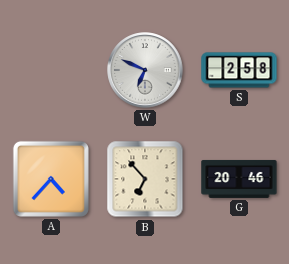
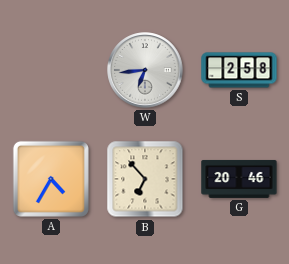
W: 6:49 -> 6:44 (145, 70)
A: 4:37 -> 4:35 (51, 179)
